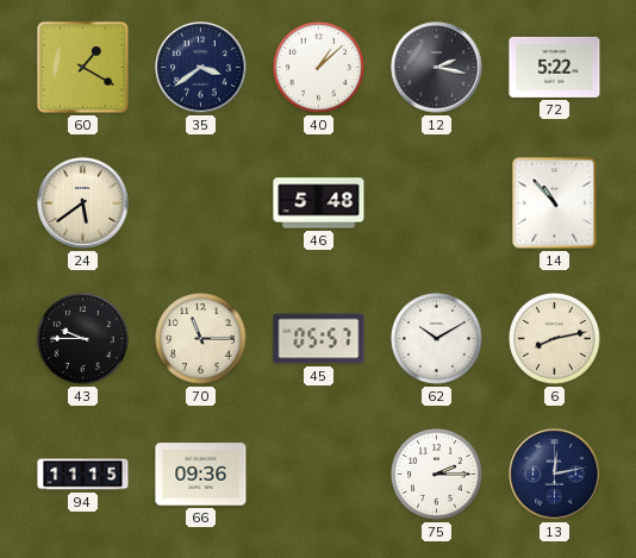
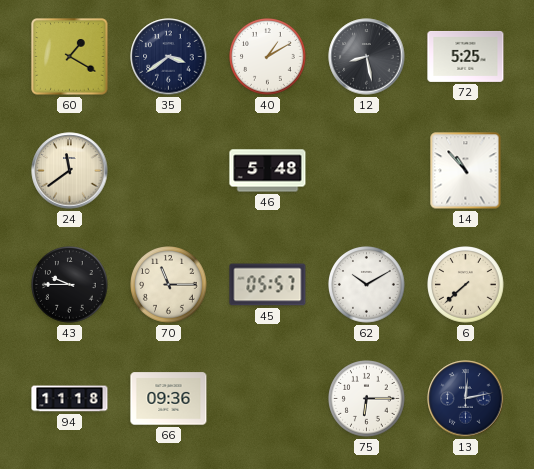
40: 1:08 -> 1:10 (268, 57)
12: 2:17 -> 8:28 (367, 57)
72: 5:22 -> 5:25 (466, 56)
24: 5:39 -> 11:39 (70, 171)
6: 8:13 -> 7:38 (466, 285)
94: 11:15 -> 11:18 (70, 399)
75: 2:15 -> 6:15 (367, 399)
